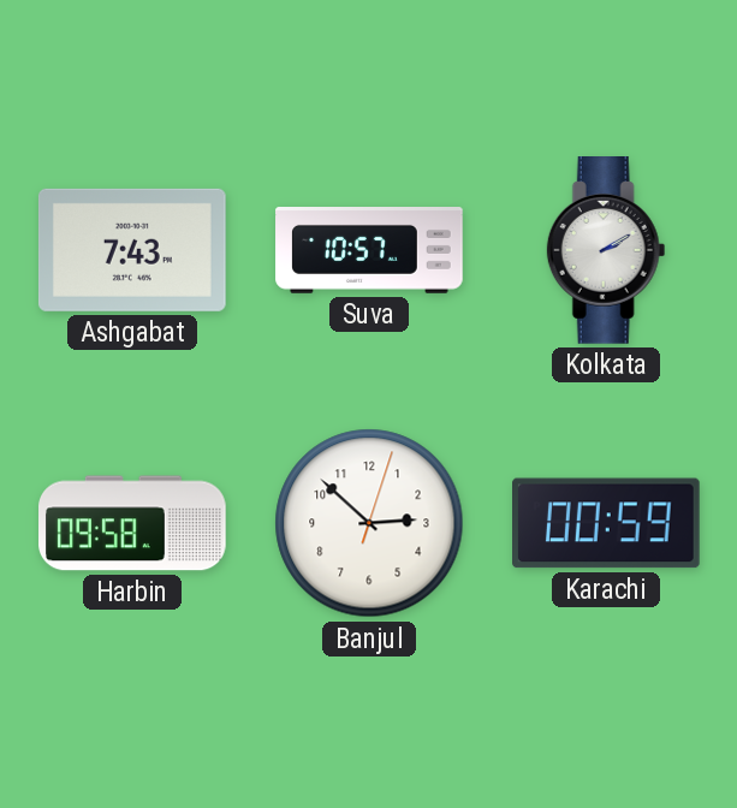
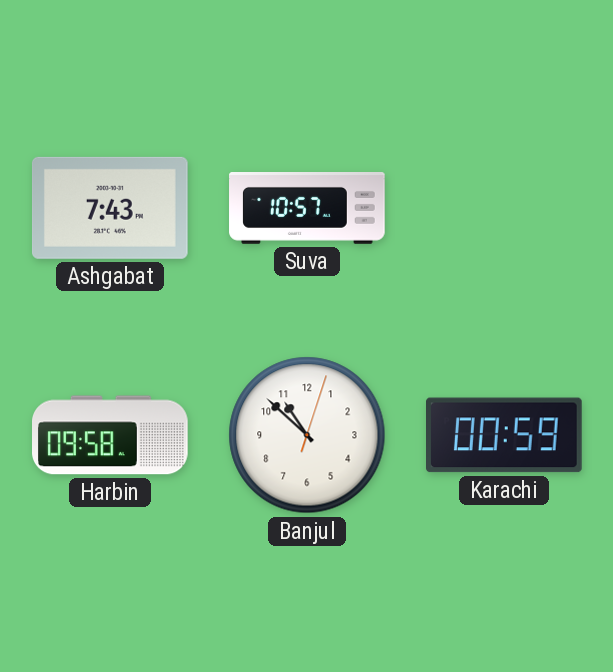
Kolkata: 2:10 -> none (606, 251)
Banjul: 2:52 -> 10:52 (307, 435)
